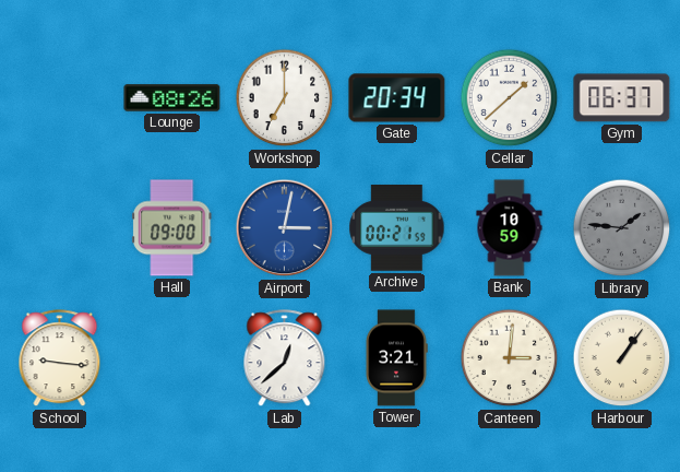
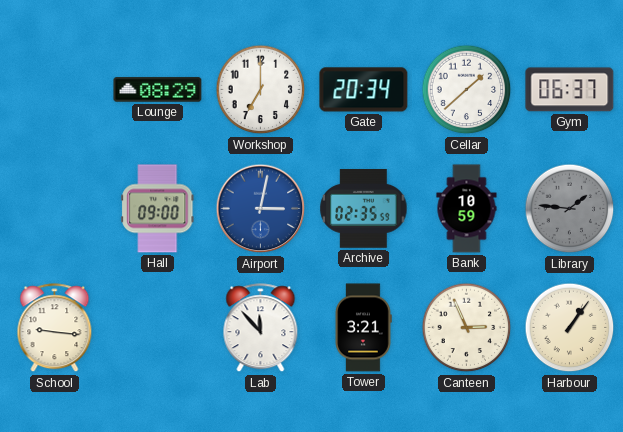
Lounge: 08:26 -> 08:29 (158, 90)
Archive: 00:21 -> 02:35 (364, 209)
Lab: 12:38 -> 11:53 (261, 328)
Canteen: 3:01 -> 2:56 (467, 328)
